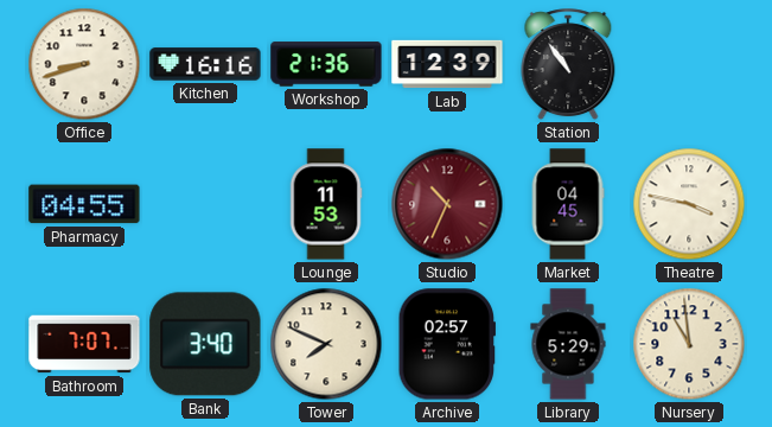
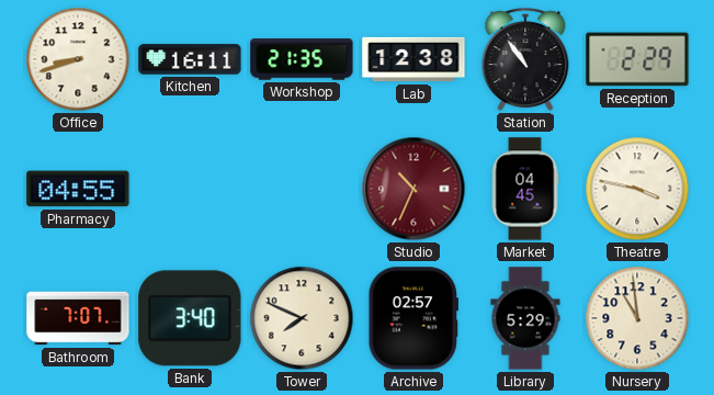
Kitchen: 16:16 -> 16:11 (190, 59)
Workshop: 21:36 -> 21:35 (302, 59)
Lab: 12:39 -> 12:38 (413, 59)
Reception: none -> 2:29 (637, 59)
Lounge: 11:53 -> none (326, 204)
